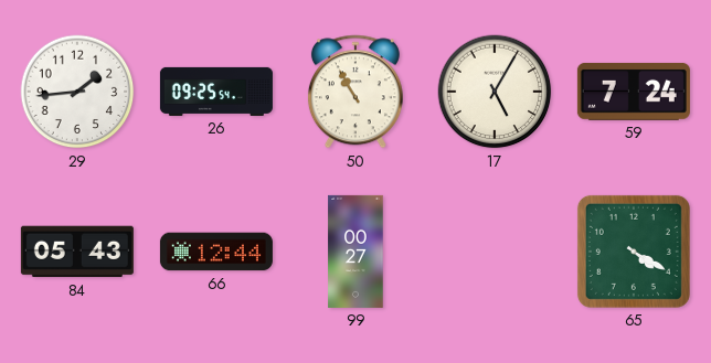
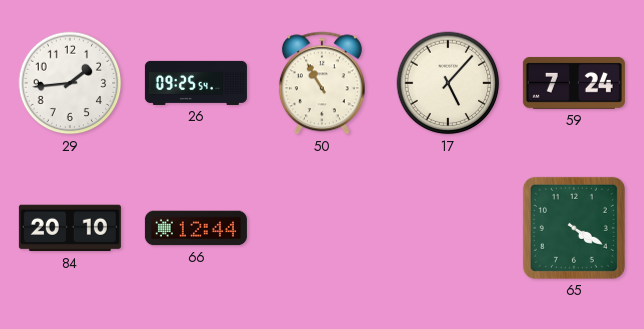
17: 5:05 -> 5:07 (448, 83)
84: 05:43 -> 20:10 (70, 228)
99: 00:27 -> none (355, 252)
